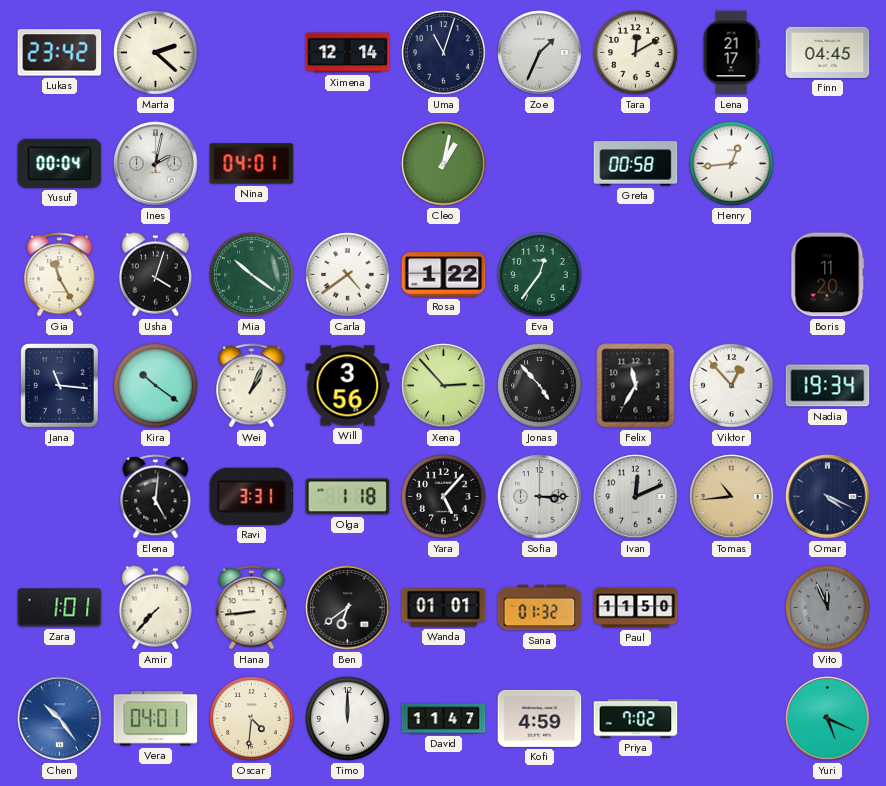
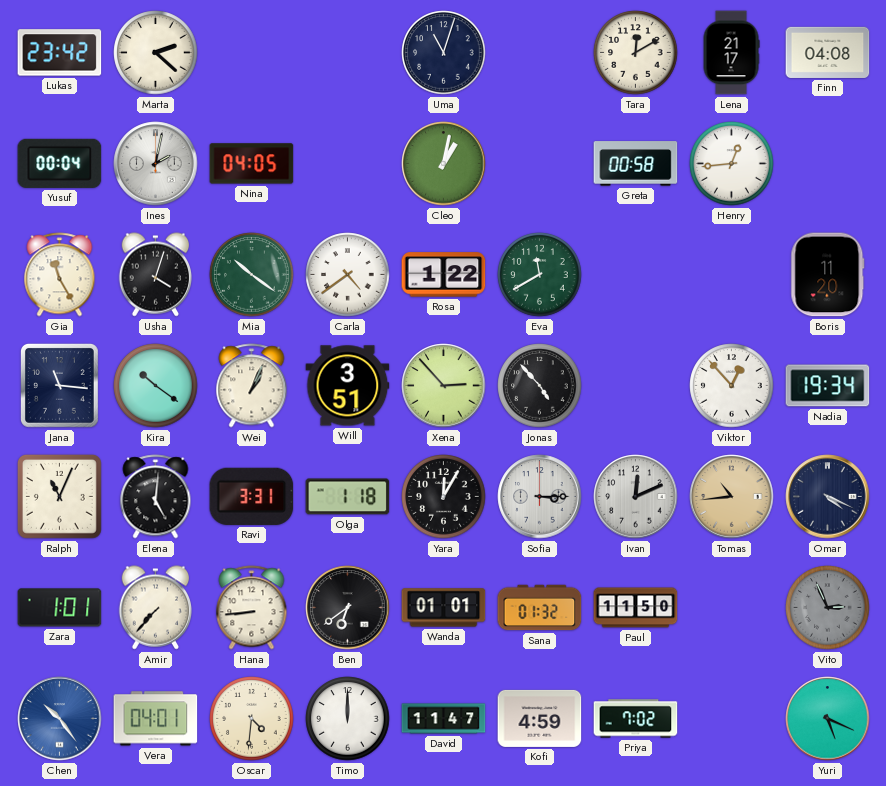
Ximena: 12:14 -> none (348, 53)
Zoe: 1:34 -> none (540, 53)
Finn: 04:45 -> 04:08 (828, 52)
Nina: 04:01 -> 04:05 (252, 164)
Eva: 12:36 -> 11:40 (540, 275)
Will: 3:56 -> 3:51 (348, 386)
Felix: 11:35 -> none (636, 386)
Ralph: none -> 11:04 (59, 496)
Yara: 5:07 -> 12:05 (444, 497)
Vito: 11:56 -> 2:56 (828, 608)
